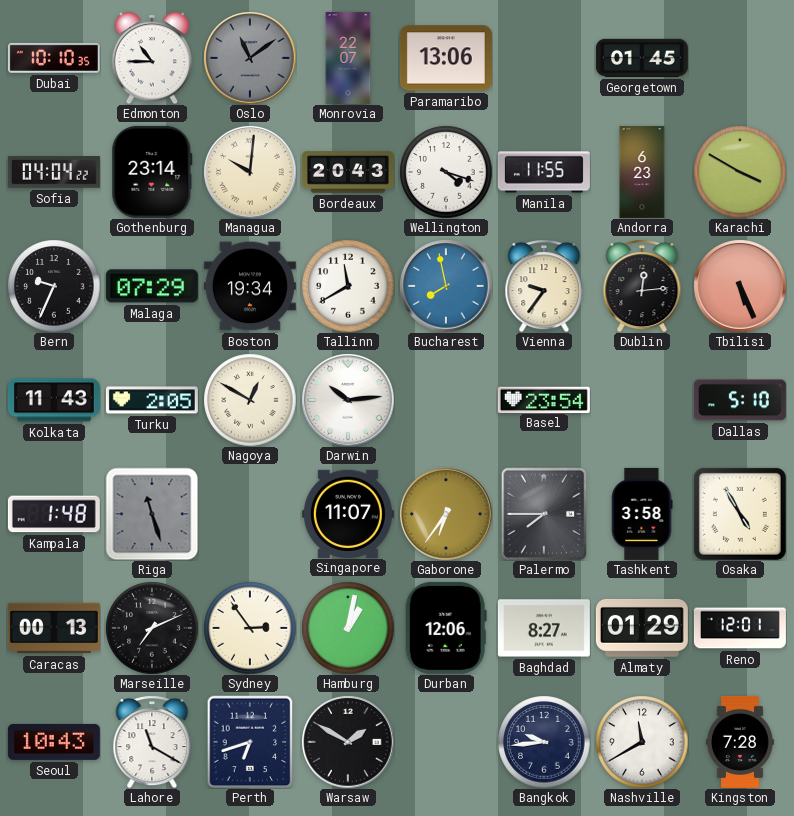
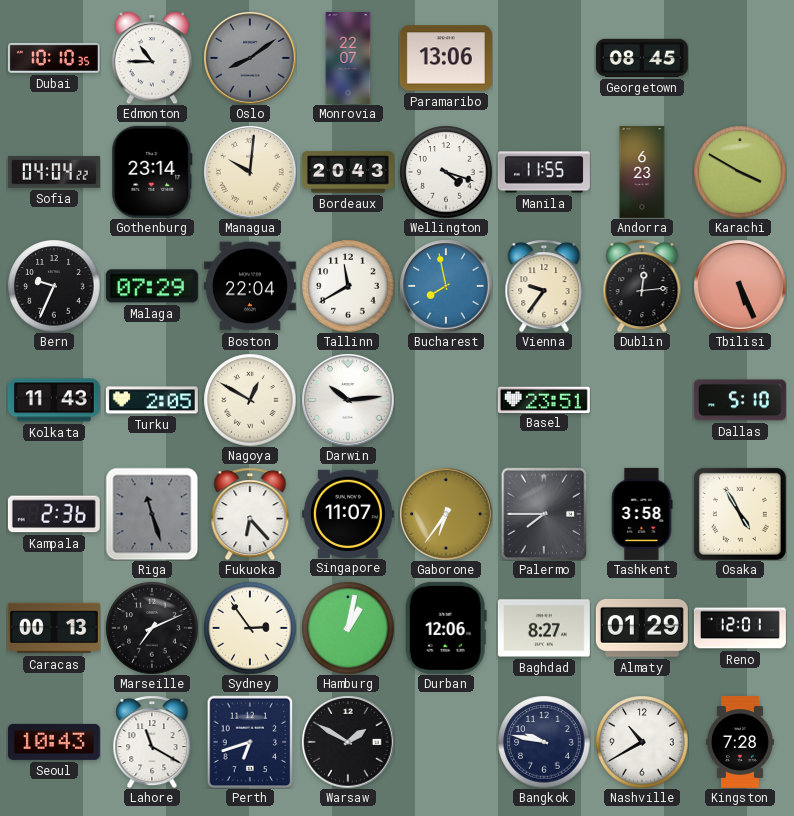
Oslo: 11:09 -> 8:09 (250, 58)
Georgetown: 01:45 -> 08:45 (642, 58)
Boston: 19:34 -> 22:04 (250, 286)
Basel: 23:54 -> 23:51 (544, 399)
Kampala: 1:48 -> 2:36 (54, 514)
Fukuoka: none -> 6:23 (250, 514)
Bangkok: 9:44 -> 9:47 (544, 742)
Nashville: 11:40 -> 10:40 (642, 742)
